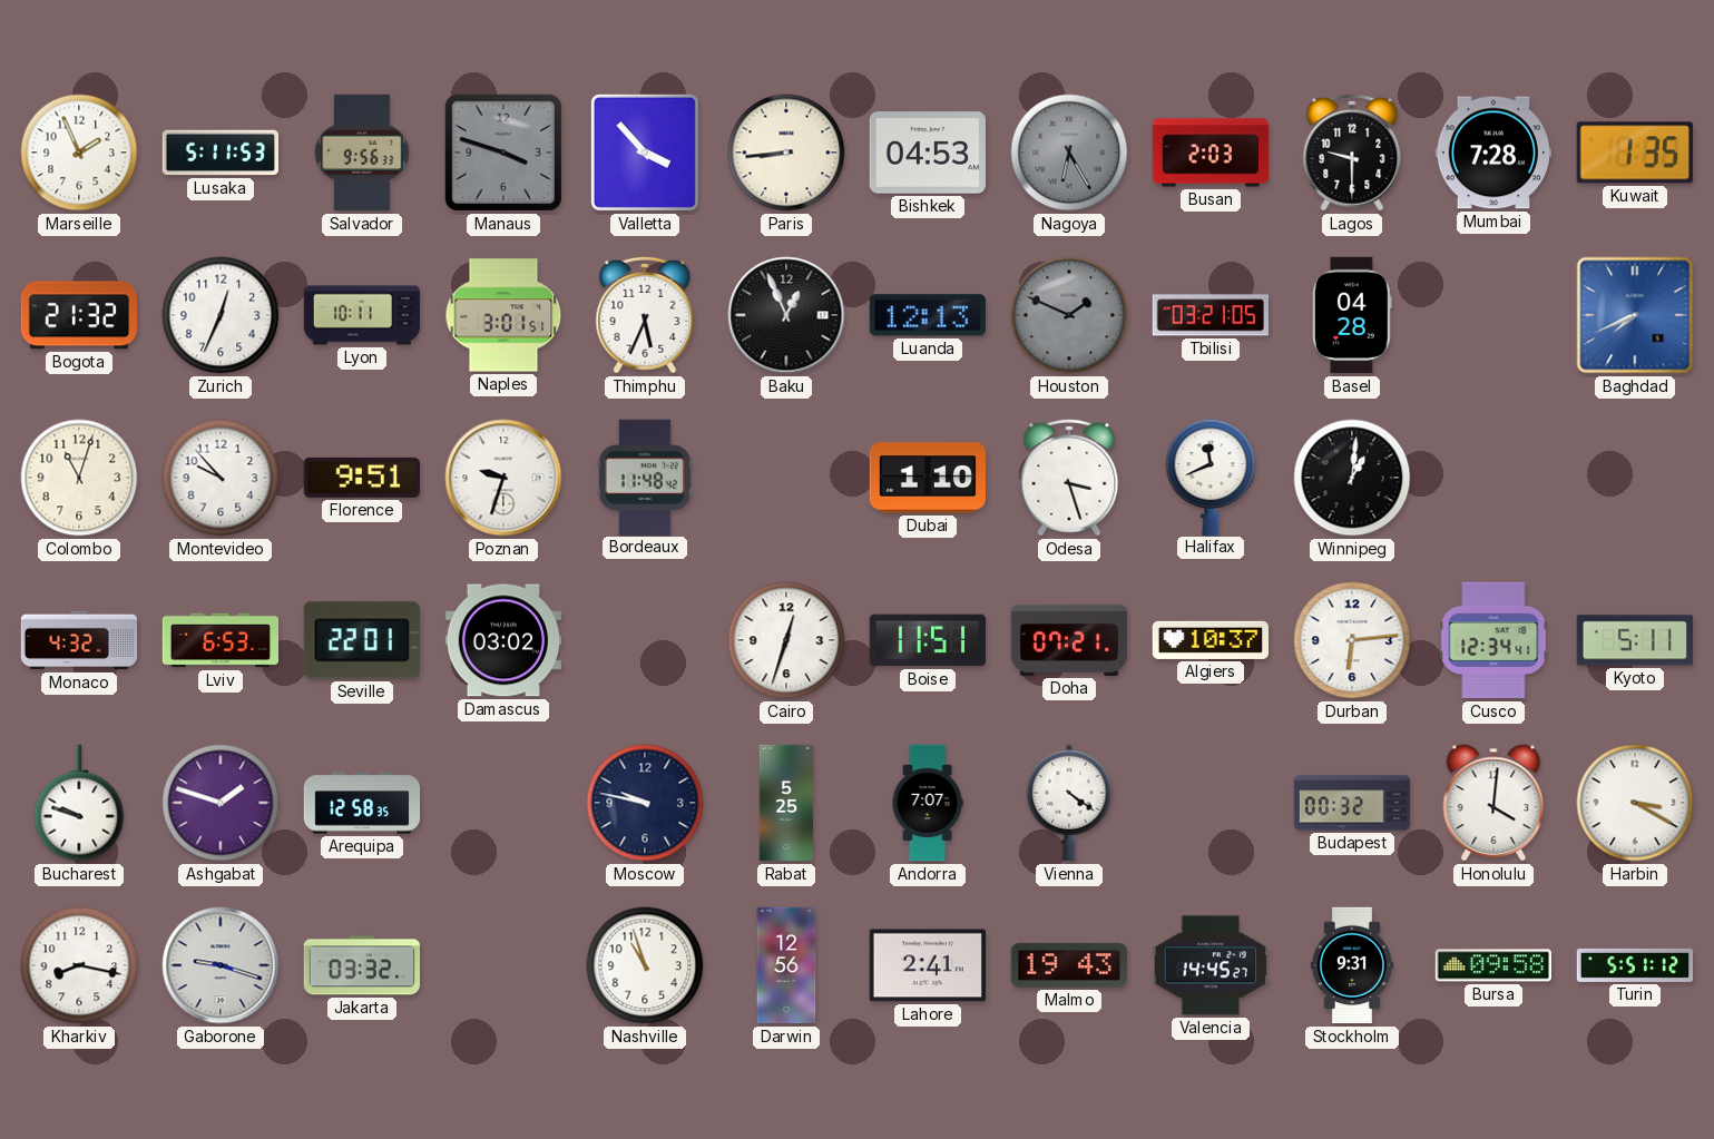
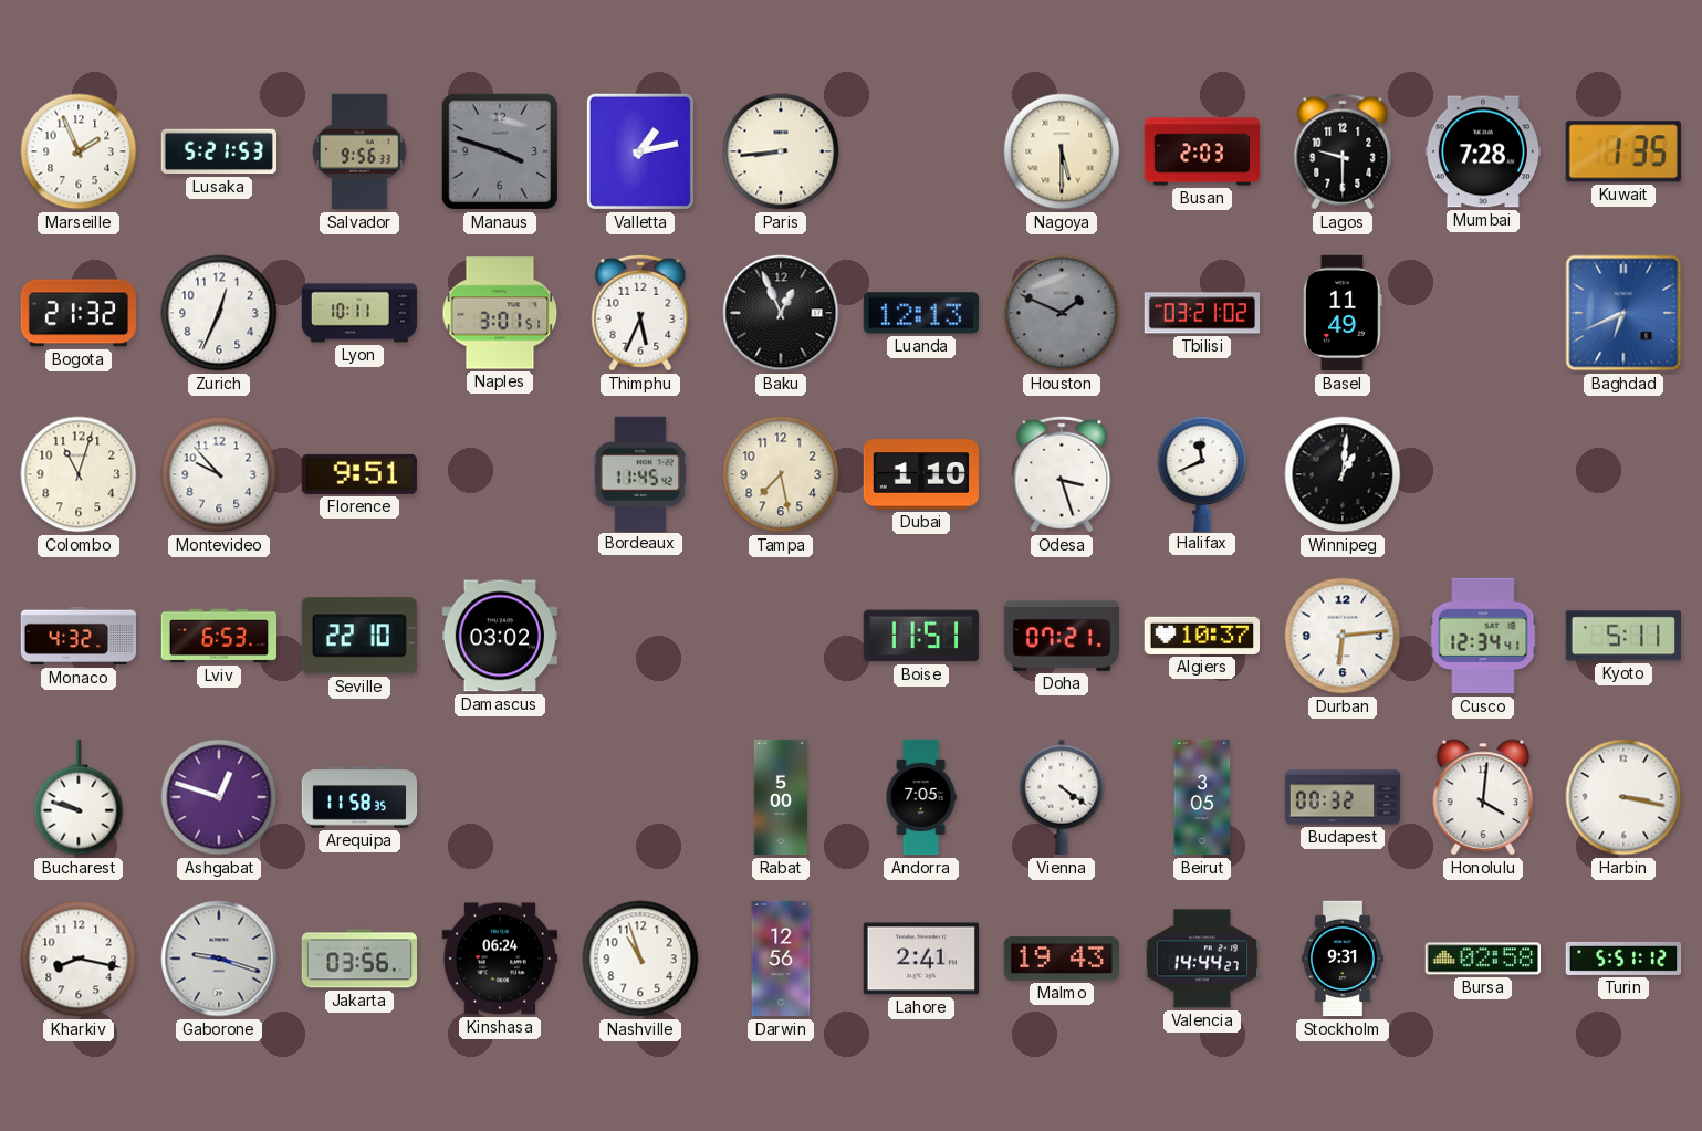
Lusaka: 5:11 -> 5:21 (218, 151)
Valletta: 3:53 -> 1:13 (640, 151)
Bishkek: 04:53 -> none (927, 153)
Nagoya: 6:25 -> 5:30 (1062, 151)
Nagoya dial: grey -> cream (1062, 151)
Tbilisi: 03:21:05 -> 03:21:02 (1201, 313)
Basel: 04:28 -> 11:49 (1343, 313)
Baghdad: 7:41 -> 6:41 (1623, 313)
Poznan: 9:33 -> none (503, 478)
Bordeaux: 11:48 -> 11:45 (640, 473)
Tampa: none -> 7:28 (781, 474)
Seville: 22:01 -> 22:10 (359, 636)
Cairo: 12:33 -> none (786, 640)
Ashgabat: 1:48 -> 12:48 (219, 797)
Arequipa: 12:58 -> 11:58 (359, 797)
Moscow: 9:47 -> none (645, 803)
Rabat: 5:25 -> 5:00 (781, 797)
Andorra: 7:07 -> 7:05 (921, 797)
Beirut: none -> 3:05 (1202, 797)
Harbin: 3:20 -> 3:17 (1623, 797)
Jakarta: 03:32 -> 03:56 (358, 959)
Kinshasa: none -> 06:24 (500, 959)
Valencia: 14:45 -> 14:44 (1201, 959)
Bursa: 09:58 -> 02:58 (1482, 959)
